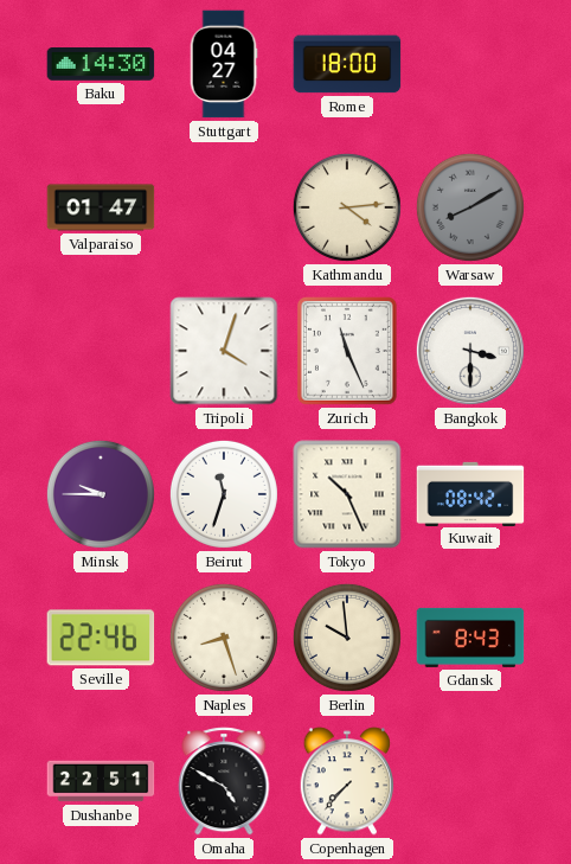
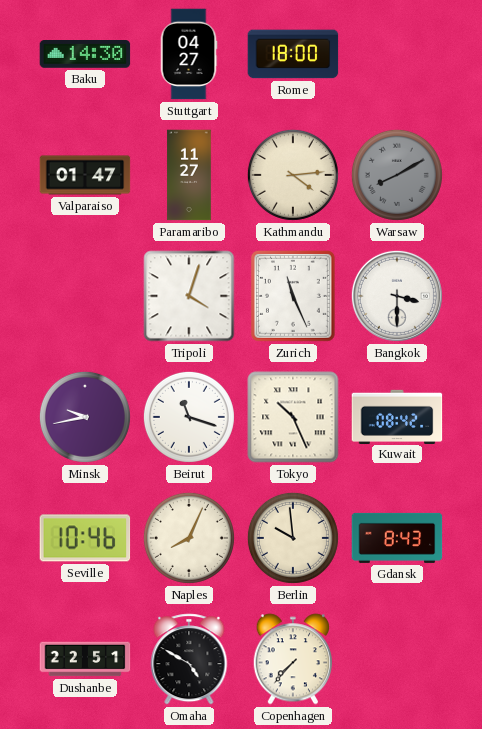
Paramaribo: none -> 11:27 (189, 175)
Minsk: 9:45 -> 9:43 (85, 417)
Beirut: 11:33 -> 11:18 (189, 417)
Seville: 22:46 -> 10:46 (85, 538)
Naples: 8:27 -> 8:04 (189, 538)
